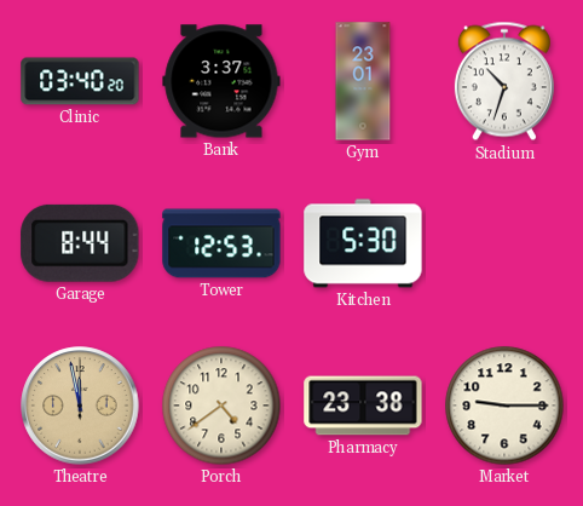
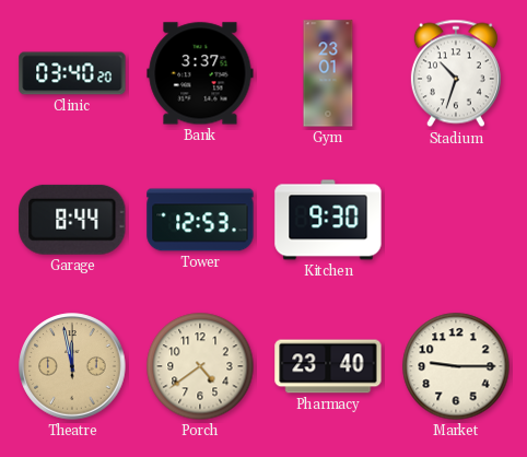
Kitchen: 5:30 -> 9:30 (328, 220)
Pharmacy: 23:38 -> 23:40 (328, 366)
